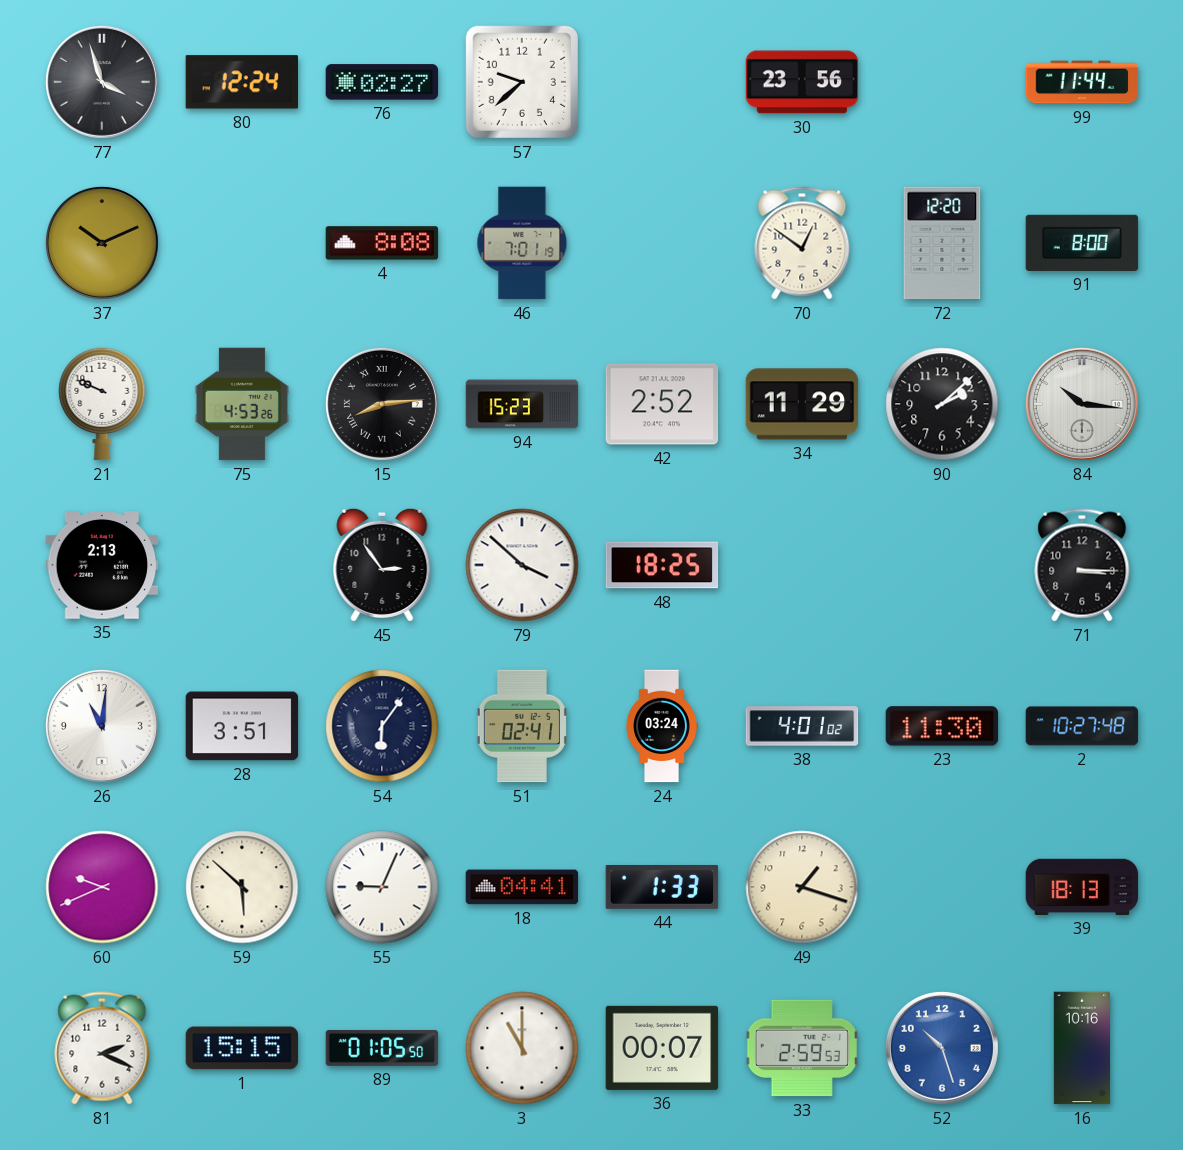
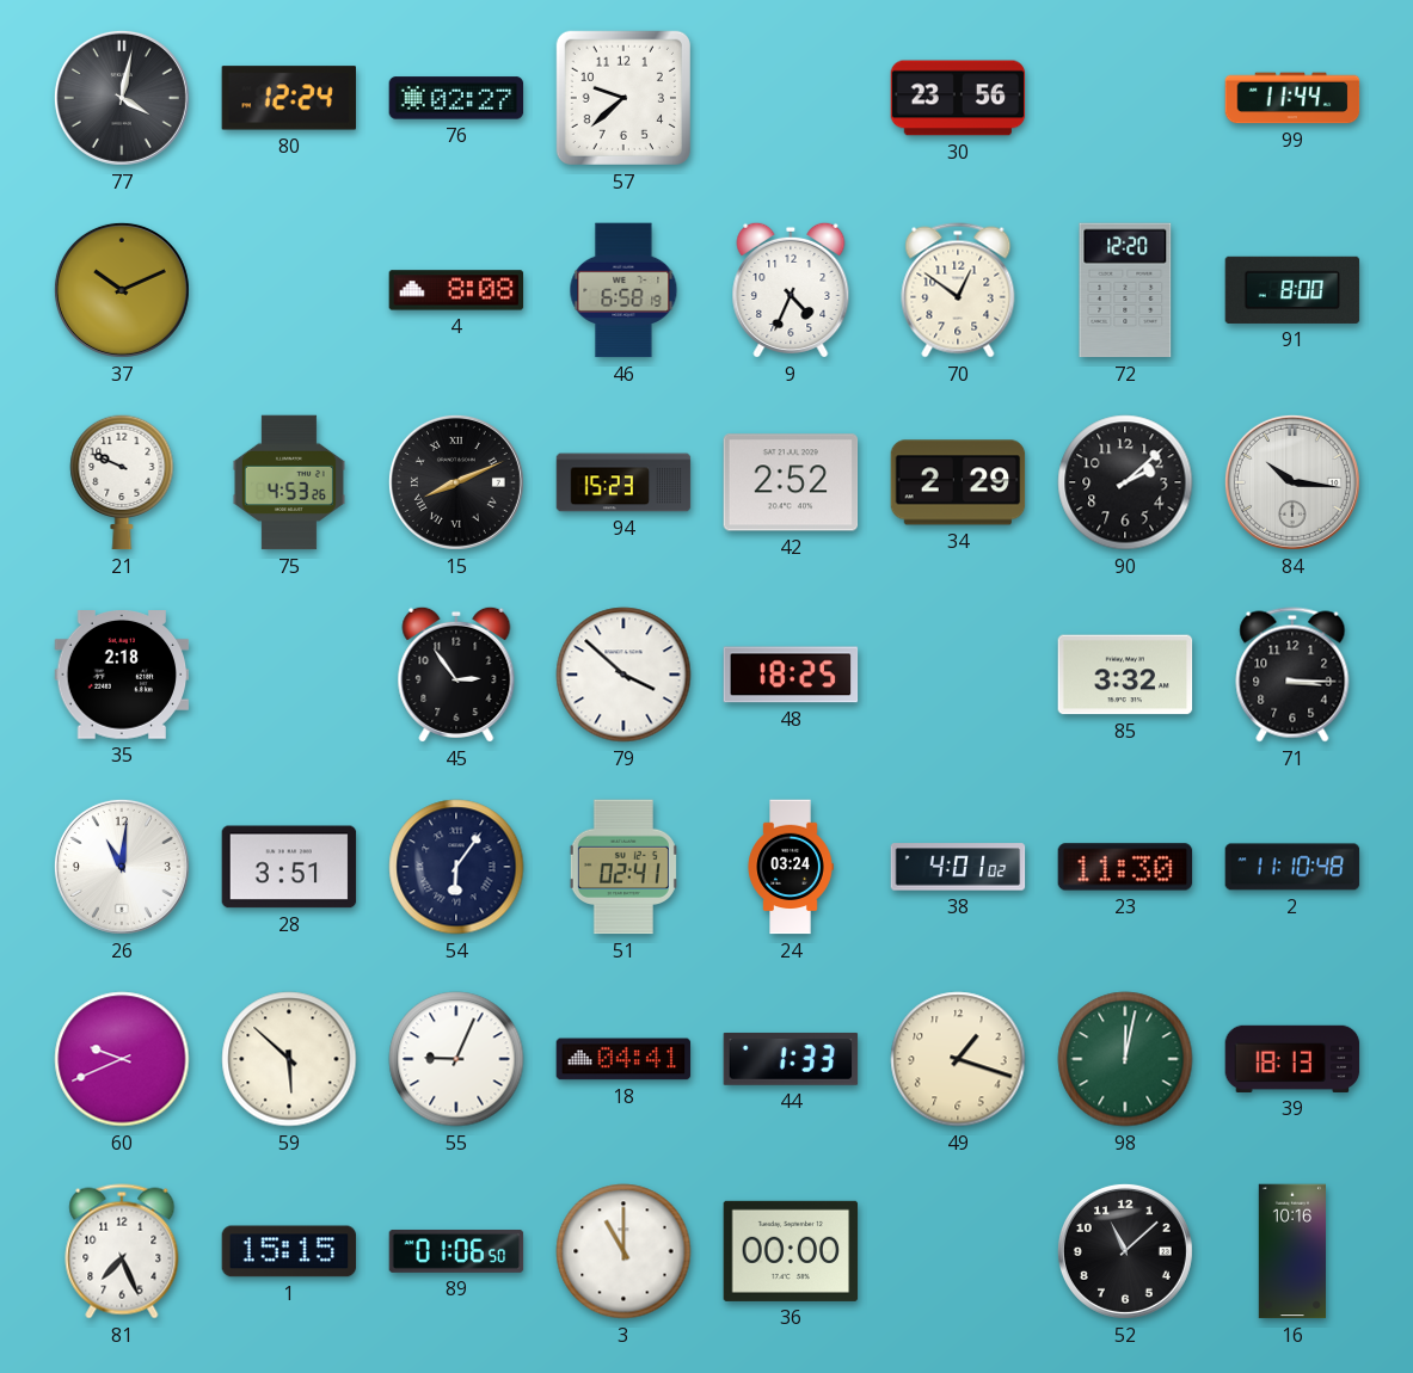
77: 3:57 -> 4:02 (122, 98)
46: 7:01 -> 6:58 (623, 290)
9: none -> 4:34 (791, 290)
15: 8:14 -> 8:11 (456, 482)
34: 11:29 -> 2:29 (958, 482)
35: 2:13 -> 2:18 (122, 676)
85: none -> 3:32 (1125, 675)
2: 10:27 -> 11:10 (1292, 867)
98: none -> 12:02 (1125, 1059)
81: 2:19 -> 7:26 (122, 1251)
89: 01:05 -> 01:06 (456, 1251)
36: 00:07 -> 00:00 (791, 1251)
33: 2:59 -> none (802, 1048)
52: 10:27 -> 11:08 (1125, 1251)
52 dial: blue -> black (1125, 1251)
